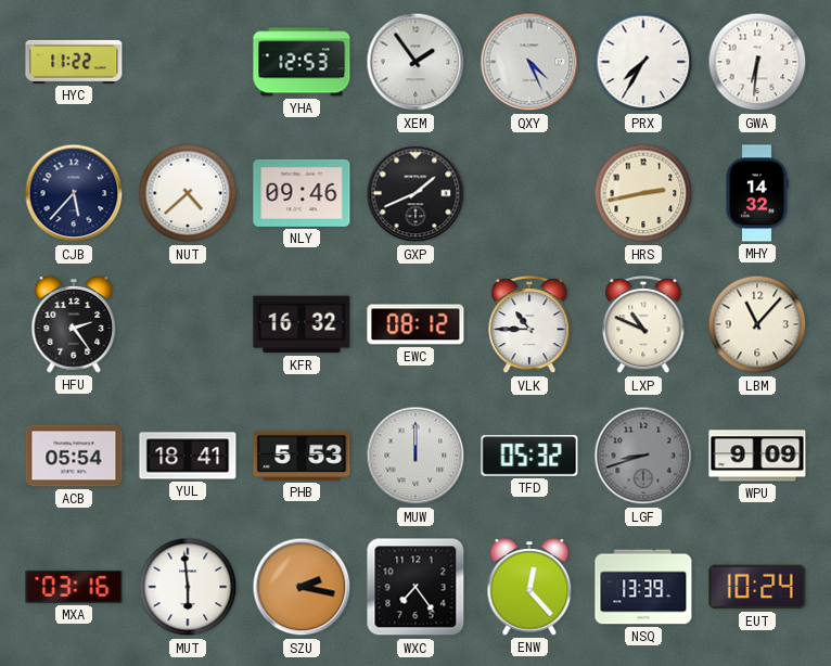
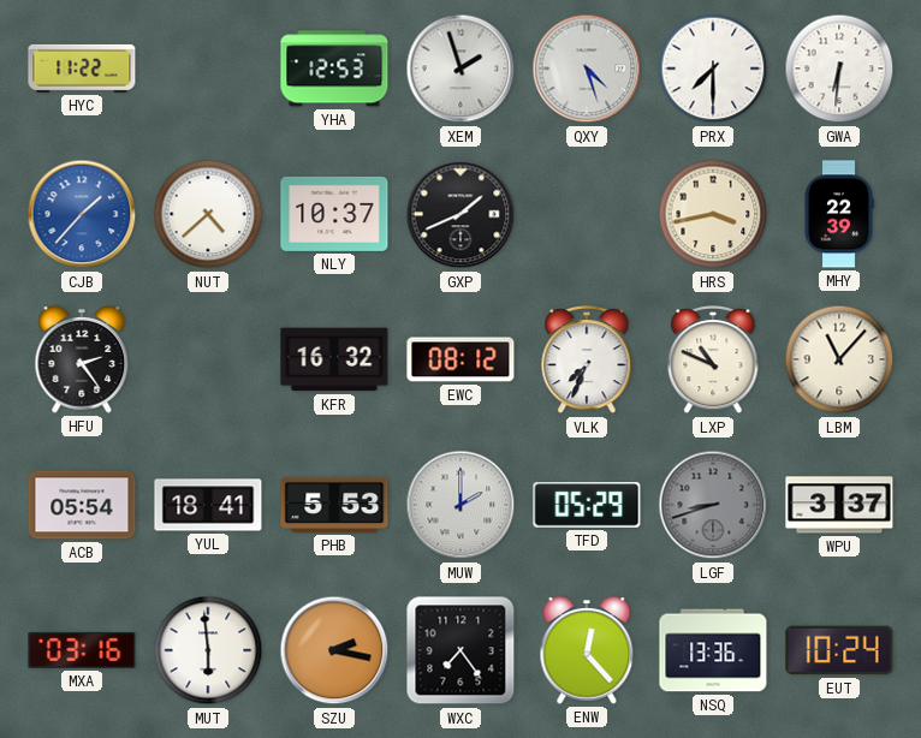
XEM: 1:54 -> 1:57 (460, 69)
QXY: 4:26 -> 4:27 (587, 69)
PRX: 7:35 -> 7:30 (713, 69)
CJB: 5:37 -> 1:37 (82, 214)
CJB dial: navy -> blue (82, 214)
NLY: 09:46 -> 10:37 (334, 214)
HRS: 2:43 -> 3:43 (713, 214)
MHY: 14:32 -> 22:39 (839, 214)
VLK: 10:45 -> 7:34 (587, 361)
MUW: 12:00 -> 2:00 (460, 505)
TFD: 05:32 -> 05:29 (587, 506)
WPU: 9:09 -> 3:37 (839, 505)
NSQ: 13:39 -> 13:36 (713, 650)
